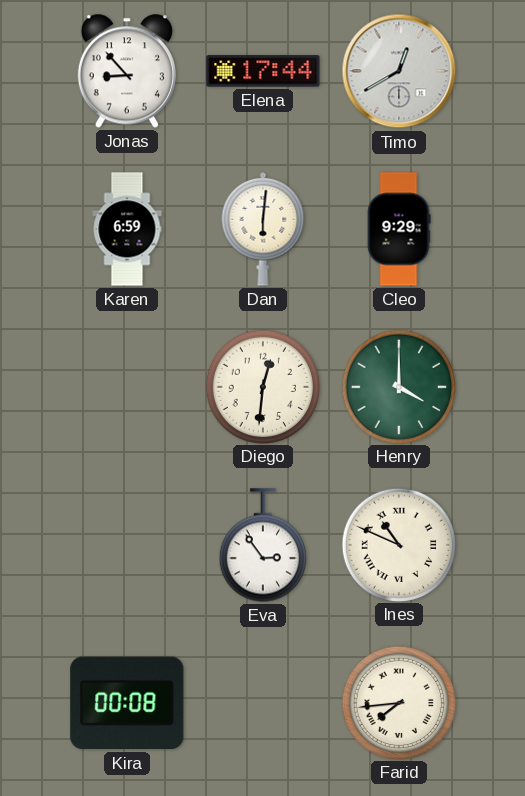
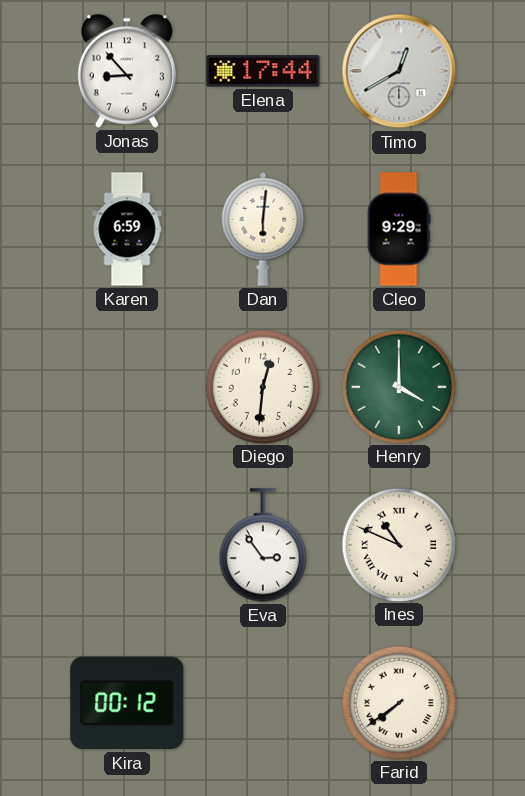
Kira: 00:08 -> 00:12 (127, 703)
Farid: 7:44 -> 7:39 (398, 702)
